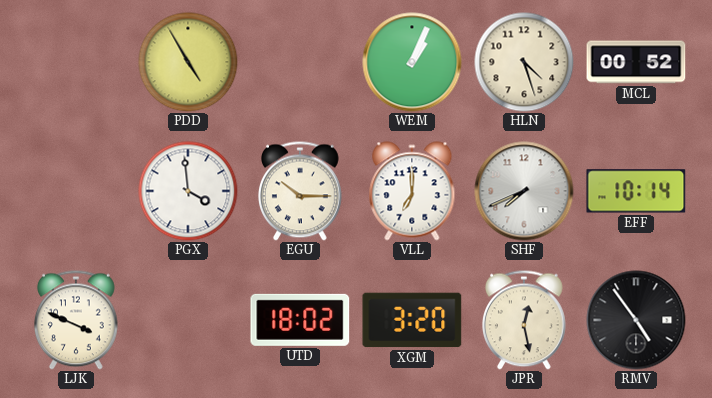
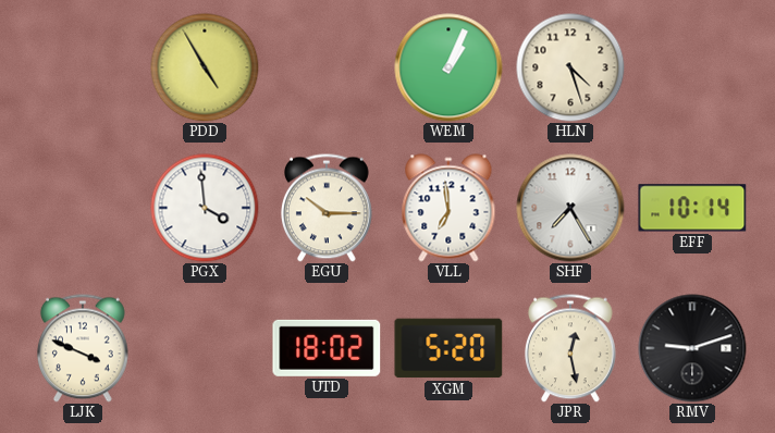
MCL: 00:52 -> none (636, 62)
VLL: 7:00 -> 6:59 (448, 208)
SHF: 7:41 -> 7:25 (570, 208)
XGM: 3:20 -> 5:20 (448, 348)
RMV: 4:54 -> 9:12 (692, 348)
